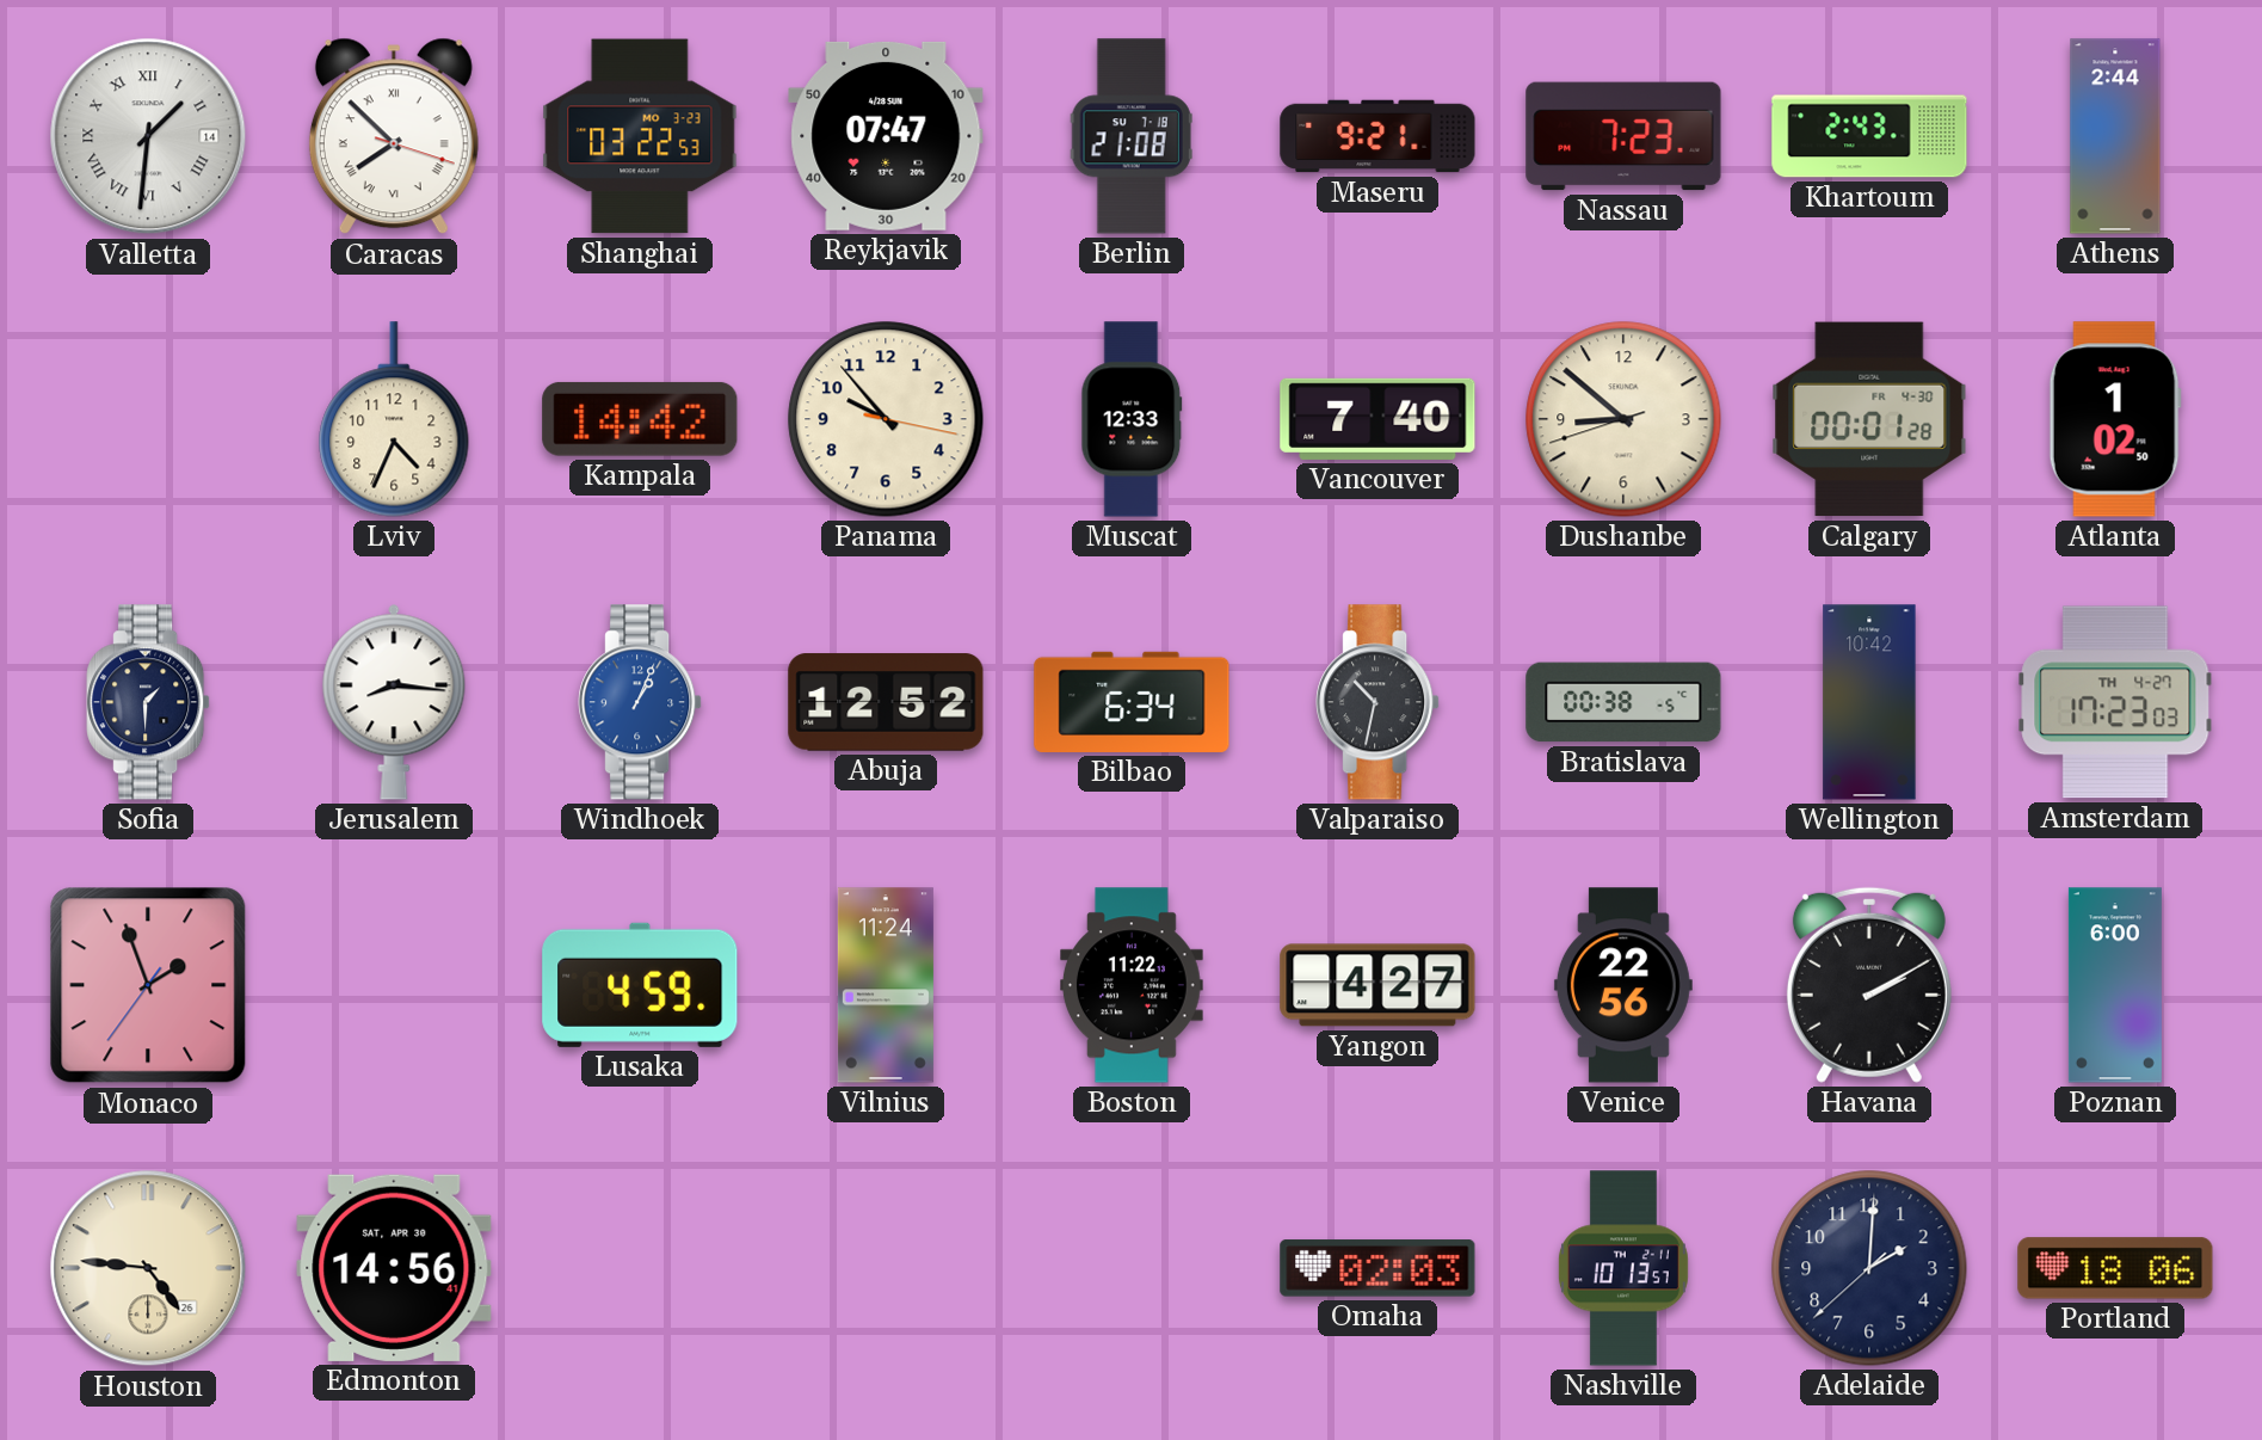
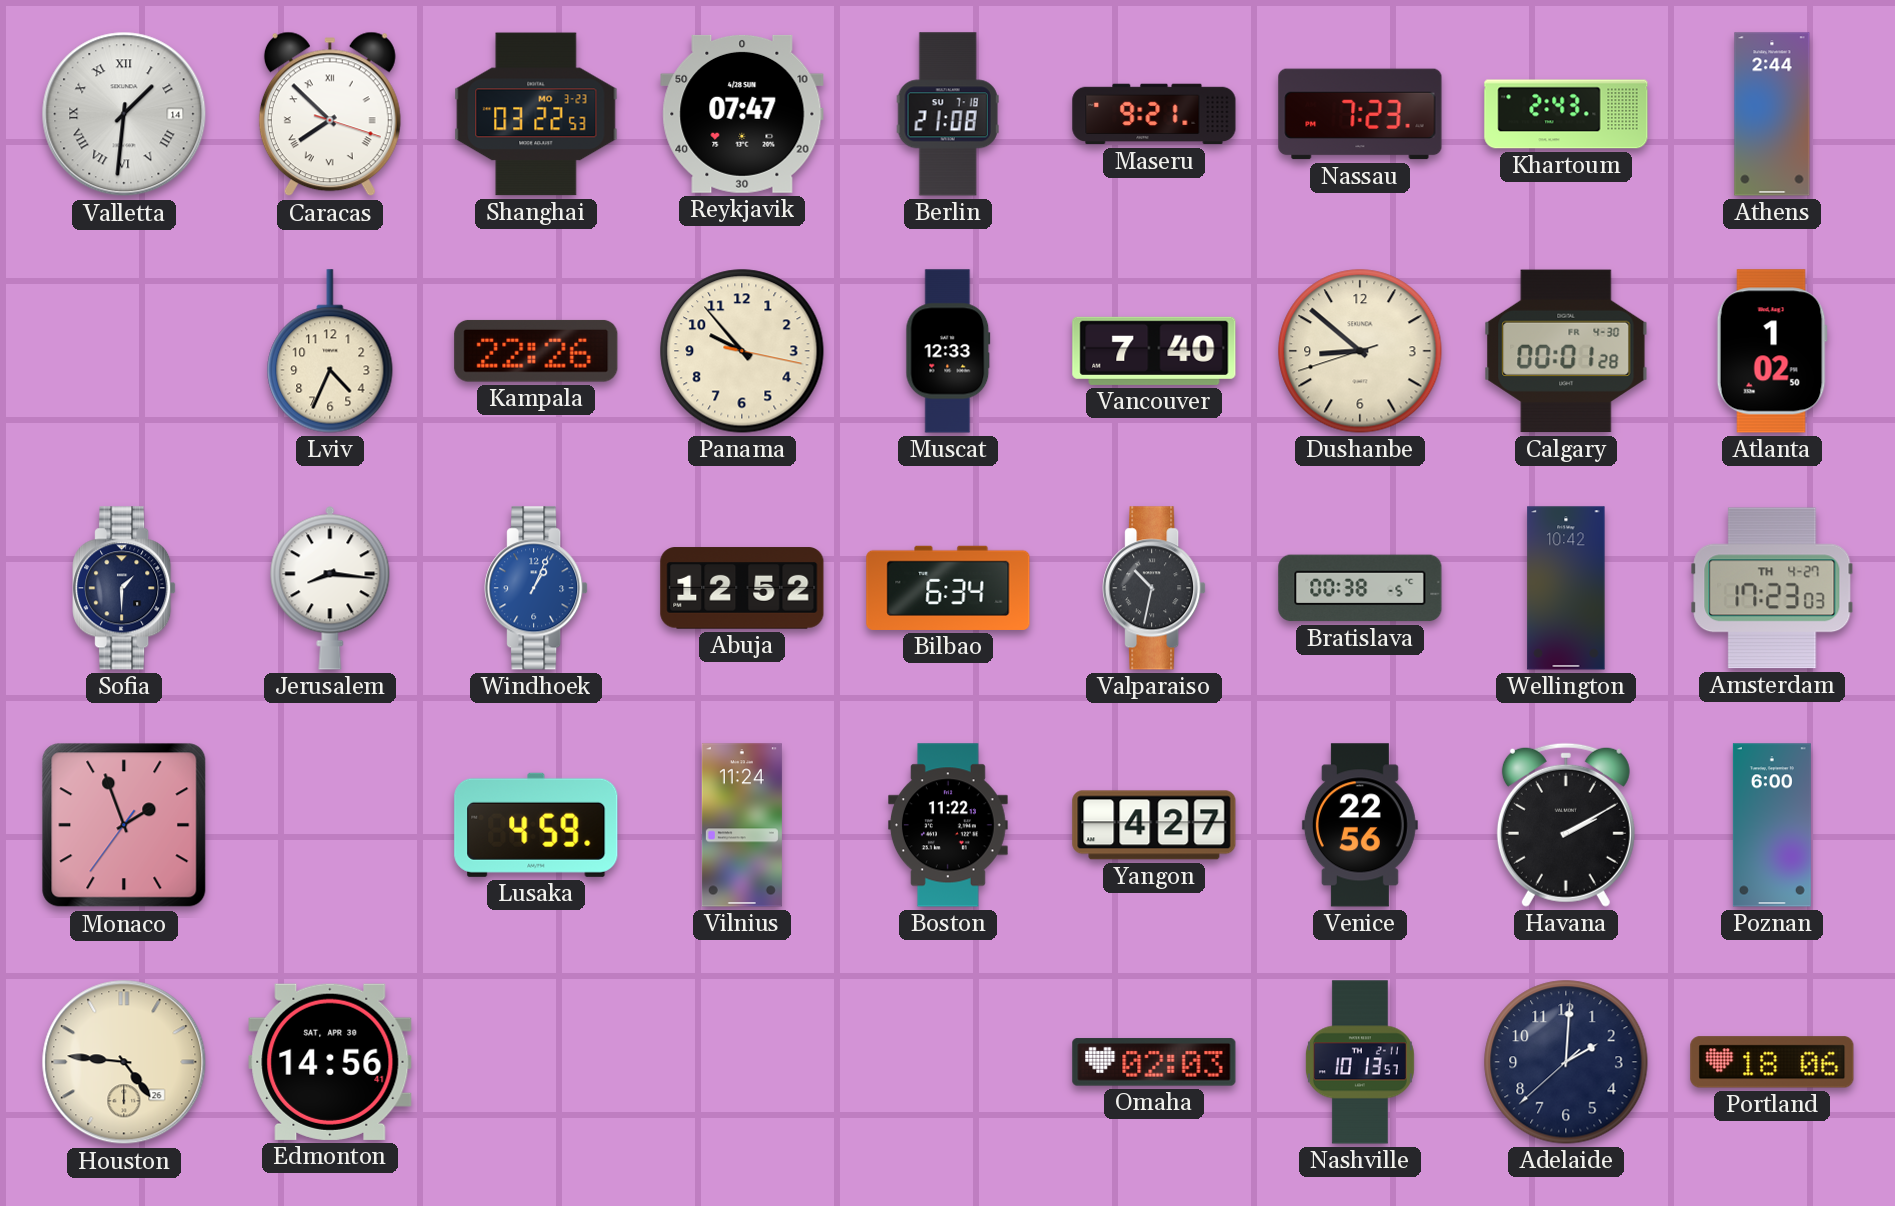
Kampala: 14:42 -> 22:26 (536, 351)
